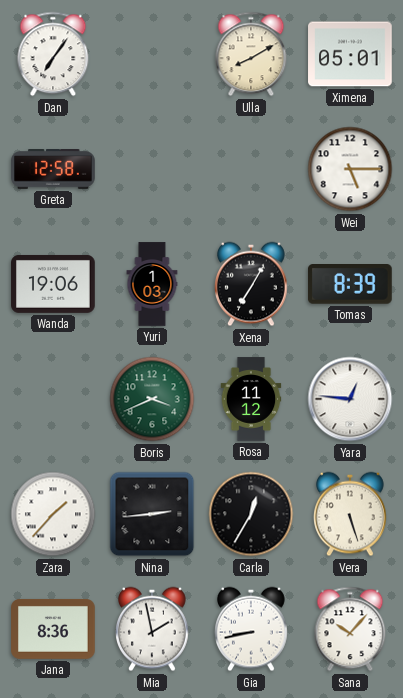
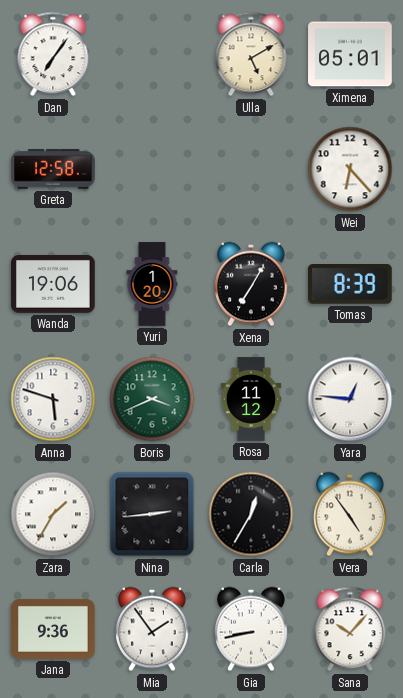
Ulla: 8:10 -> 5:10 (251, 54)
Wei: 5:15 -> 6:23 (350, 169)
Yuri: 1:03 -> 1:20 (152, 284)
Anna: none -> 5:48 (53, 399)
Zara: 1:37 -> 1:35 (53, 514)
Vera: 5:27 -> 4:54 (351, 514)
Jana: 8:36 -> 9:36 (53, 629)
Mia: 1:58 -> 1:54 (153, 629)
